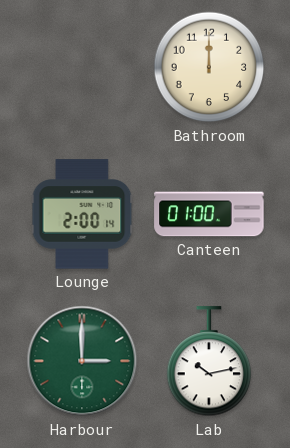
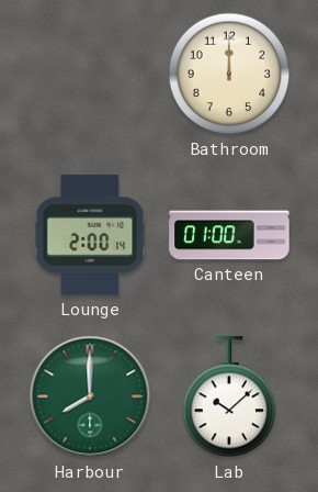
Harbour: 3:00 -> 8:00 (90, 396)
Lab: 10:13 -> 10:08 (229, 398)
